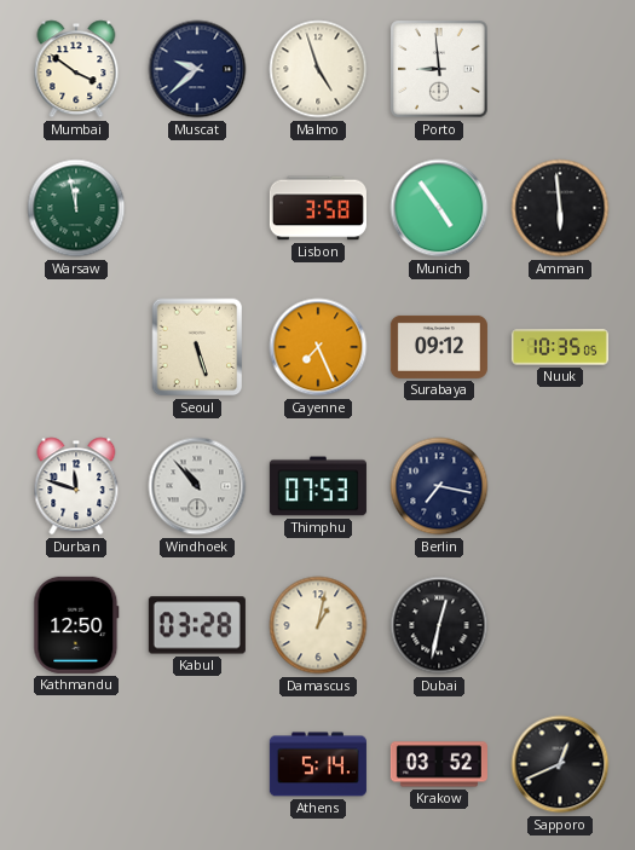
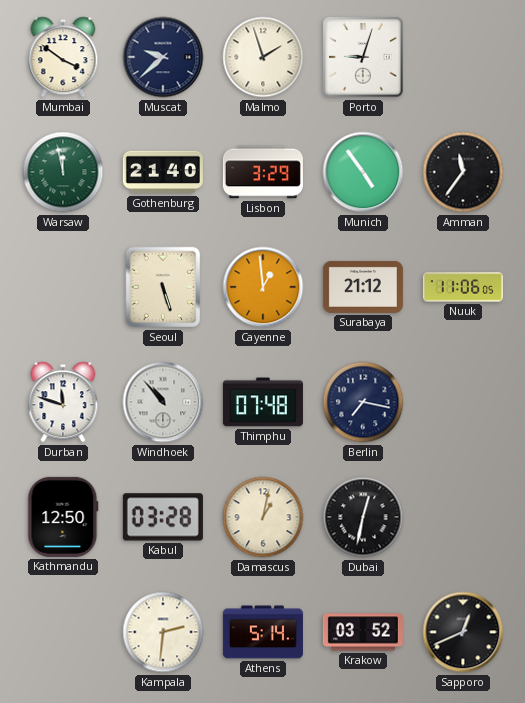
Malmo: 4:57 -> 1:57 (263, 57)
Porto: 8:59 -> 9:03 (363, 57)
Gothenburg: none -> 21:40 (163, 172)
Lisbon: 3:58 -> 3:29 (263, 172)
Amman: 5:59 -> 11:36 (463, 172)
Cayenne: 7:26 -> 12:59 (263, 287)
Surabaya: 09:12 -> 21:12 (363, 287)
Nuuk: 10:35 -> 11:06 (463, 287)
Thimphu: 07:53 -> 07:48 (263, 402)
Kampala: none -> 2:31 (163, 632)
